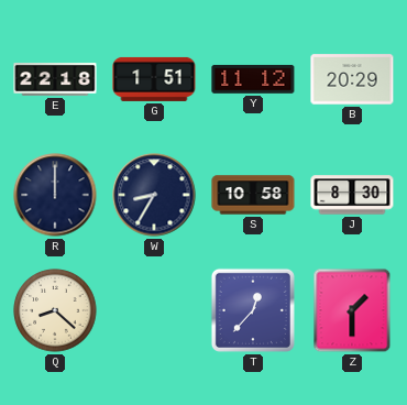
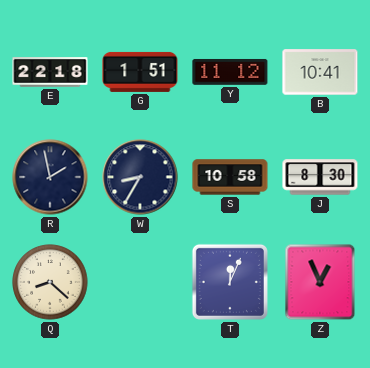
B: 20:29 -> 10:41 (320, 72)
R: 12:00 -> 1:58 (50, 177)
T: 12:37 -> 12:04 (230, 282)
Z: 1:30 -> 12:56 (320, 282)
